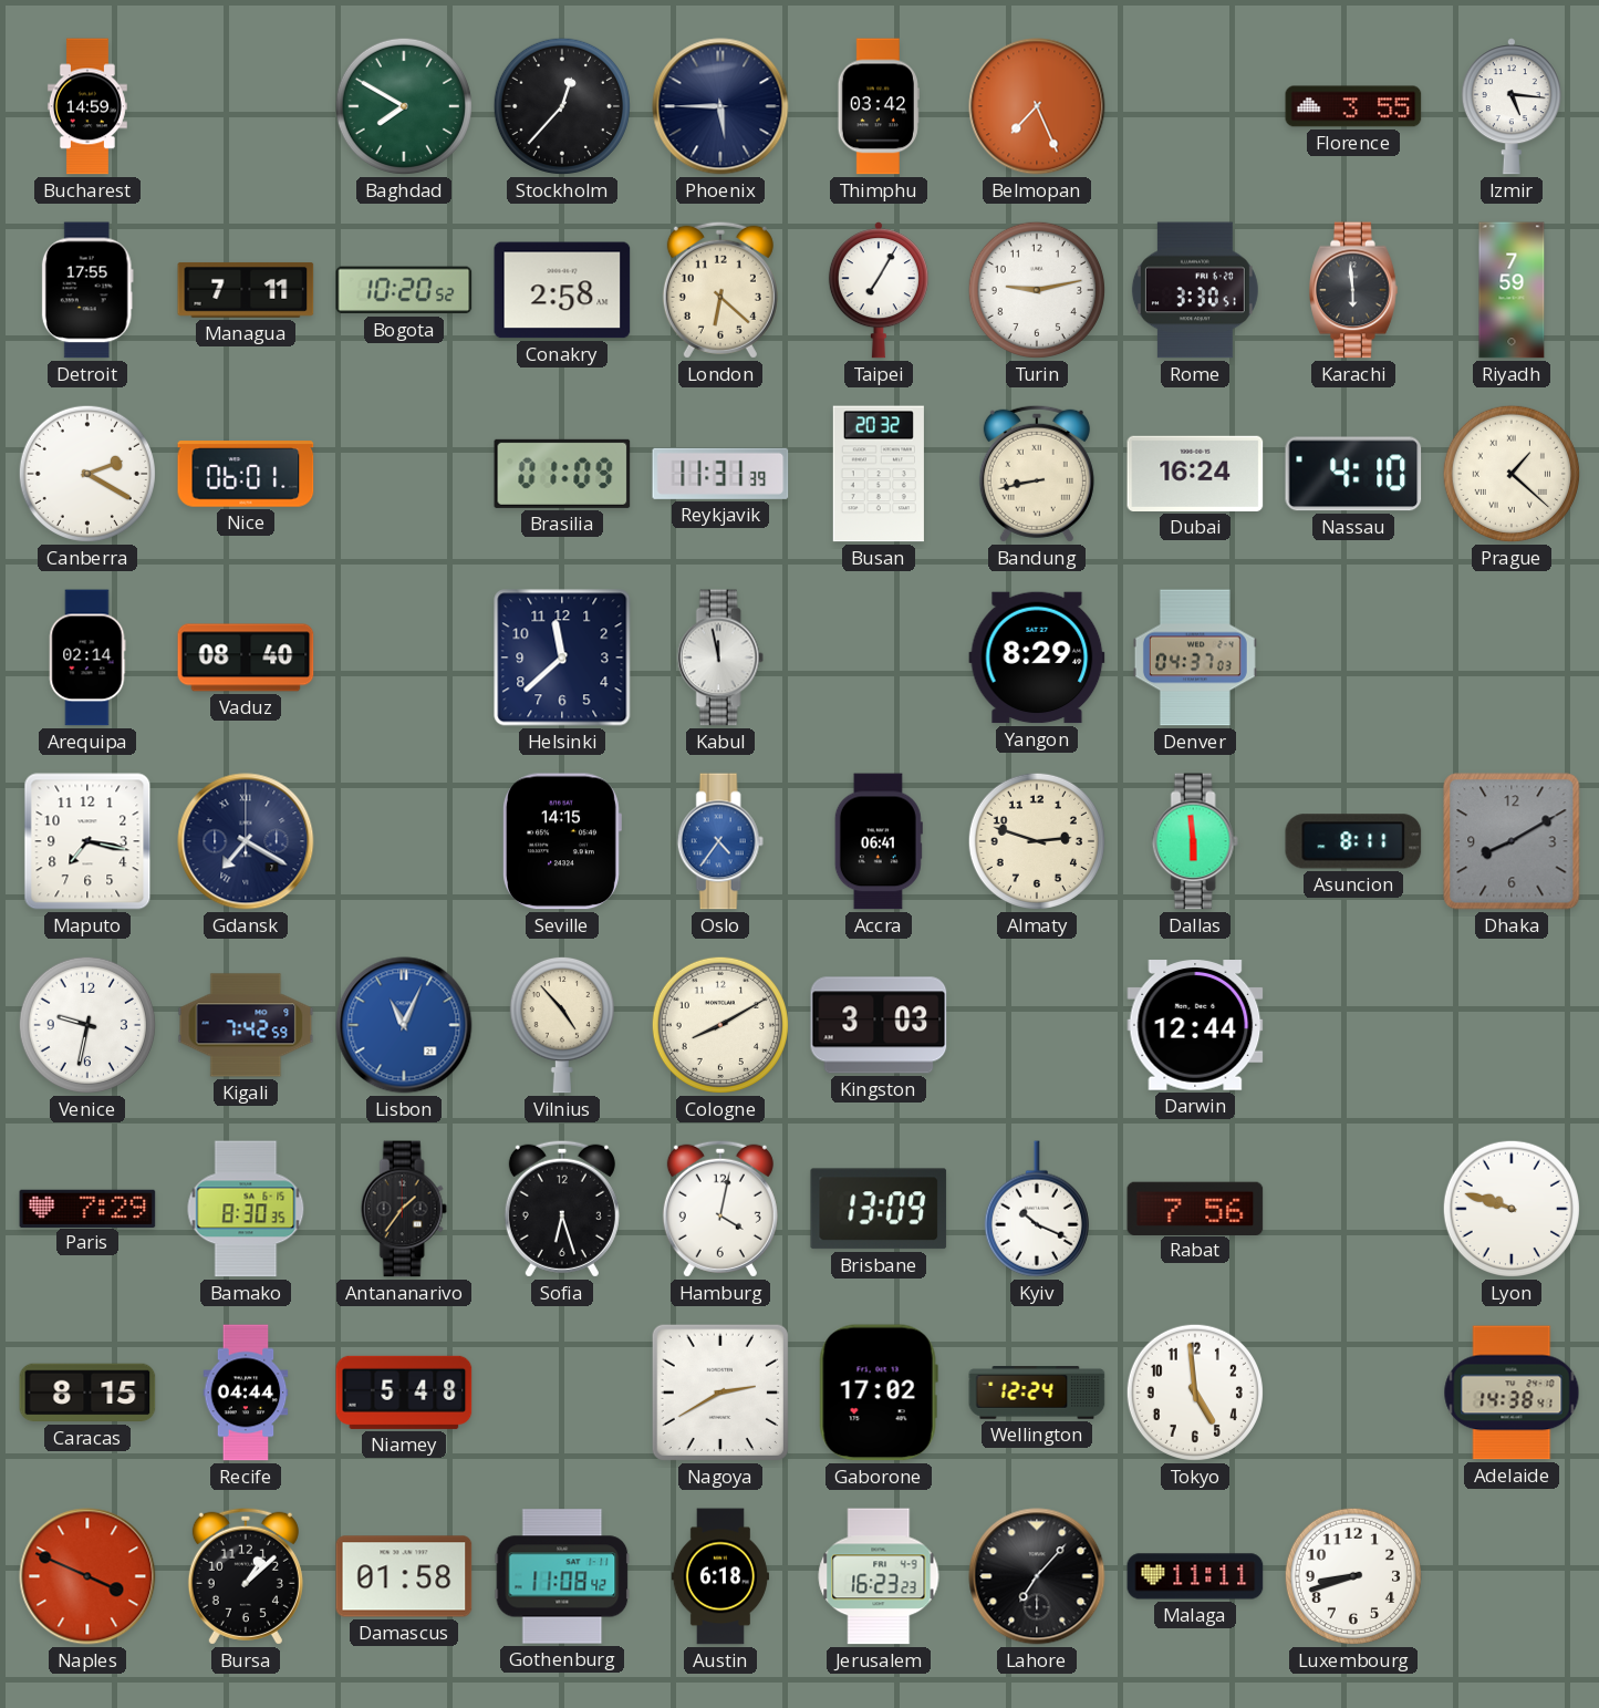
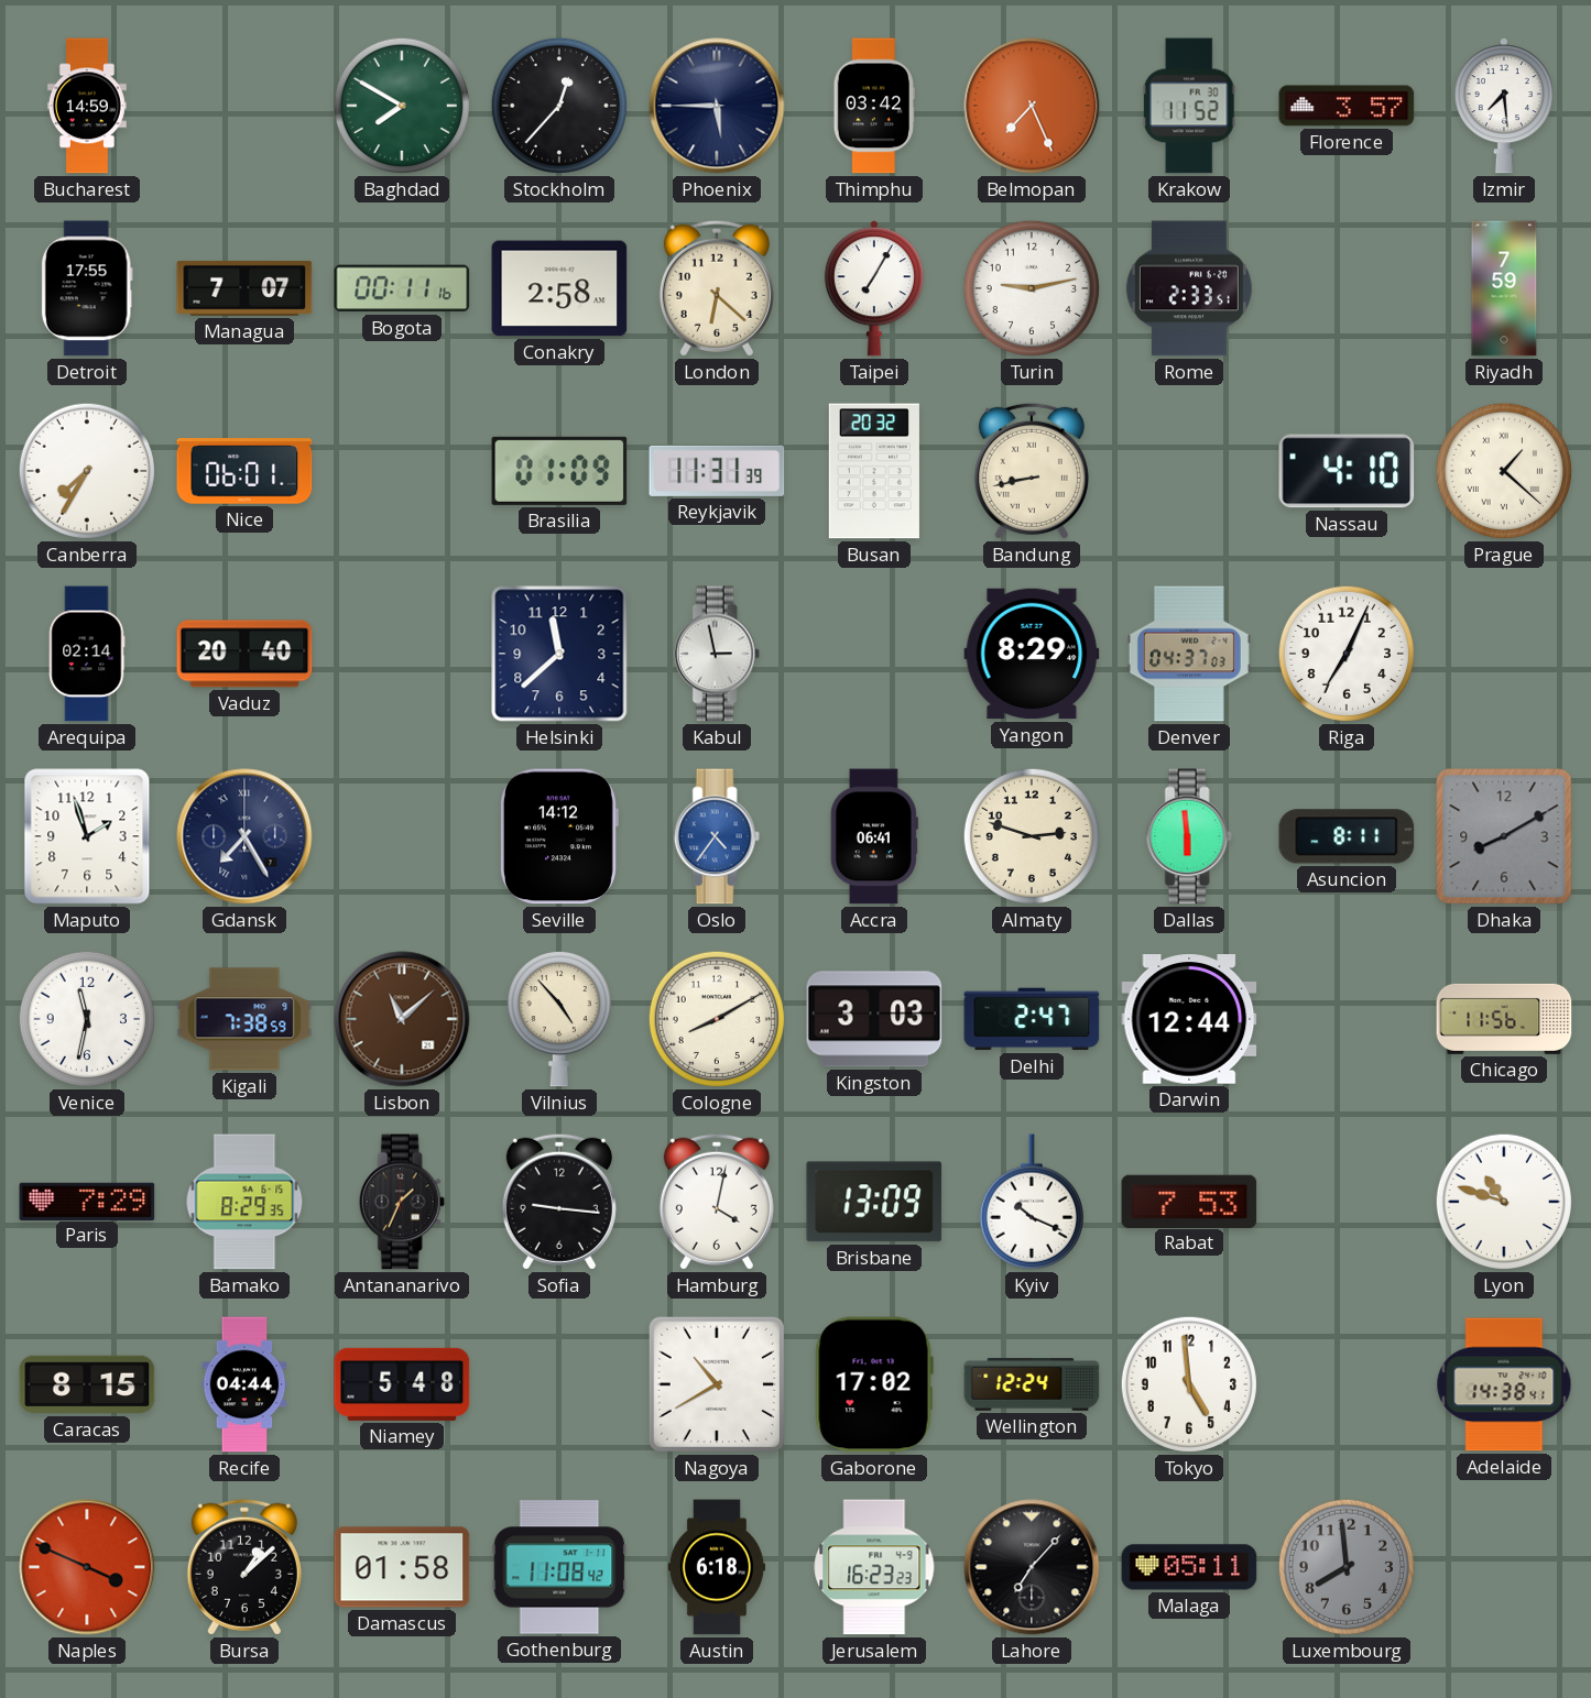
Krakow: none -> 11:52 (1189, 106)
Florence: 3:55 -> 3:57 (1347, 106)
Izmir: 5:16 -> 7:29 (1504, 106)
Managua: 7:11 -> 7:07 (244, 288)
Bogota: 10:20 -> 00:11 (402, 288)
Rome: 3:30 -> 2:33 (1189, 288)
Karachi: 5:59 -> none (1353, 290)
Canberra: 2:20 -> 7:35 (87, 471)
Dubai: 16:24 -> none (1195, 474)
Vaduz: 08:40 -> 20:40 (244, 654)
Kabul: 11:58 -> 2:58 (717, 654)
Riga: none -> 7:04 (1347, 654)
Maputo: 7:17 -> 1:57 (87, 836)
Gdansk: 7:20 -> 7:25 (244, 836)
Seville: 14:15 -> 14:12 (559, 836)
Venice: 9:32 -> 11:32 (87, 1019)
Kigali: 7:42 -> 7:38 (244, 1019)
Lisbon: 11:04 -> 11:08 (402, 1019)
Lisbon dial: blue -> brown (402, 1019)
Delhi: none -> 2:47 (1032, 1019)
Chicago: none -> 11:56 (1504, 1019)
Bamako: 8:30 -> 8:29 (244, 1202)
Antananarivo: 1:36 -> 1:34 (402, 1202)
Sofia: 6:27 -> 9:16 (559, 1202)
Rabat: 7:56 -> 7:53 (1189, 1201)
Lyon: 9:48 -> 10:48 (1504, 1202)
Nagoya: 2:40 -> 10:40 (717, 1384)
Malaga: 11:11 -> 05:11 (1189, 1567)
Luxembourg: 8:42 -> 7:59 (1347, 1567)
Luxembourg dial: white -> grey (1347, 1567)
